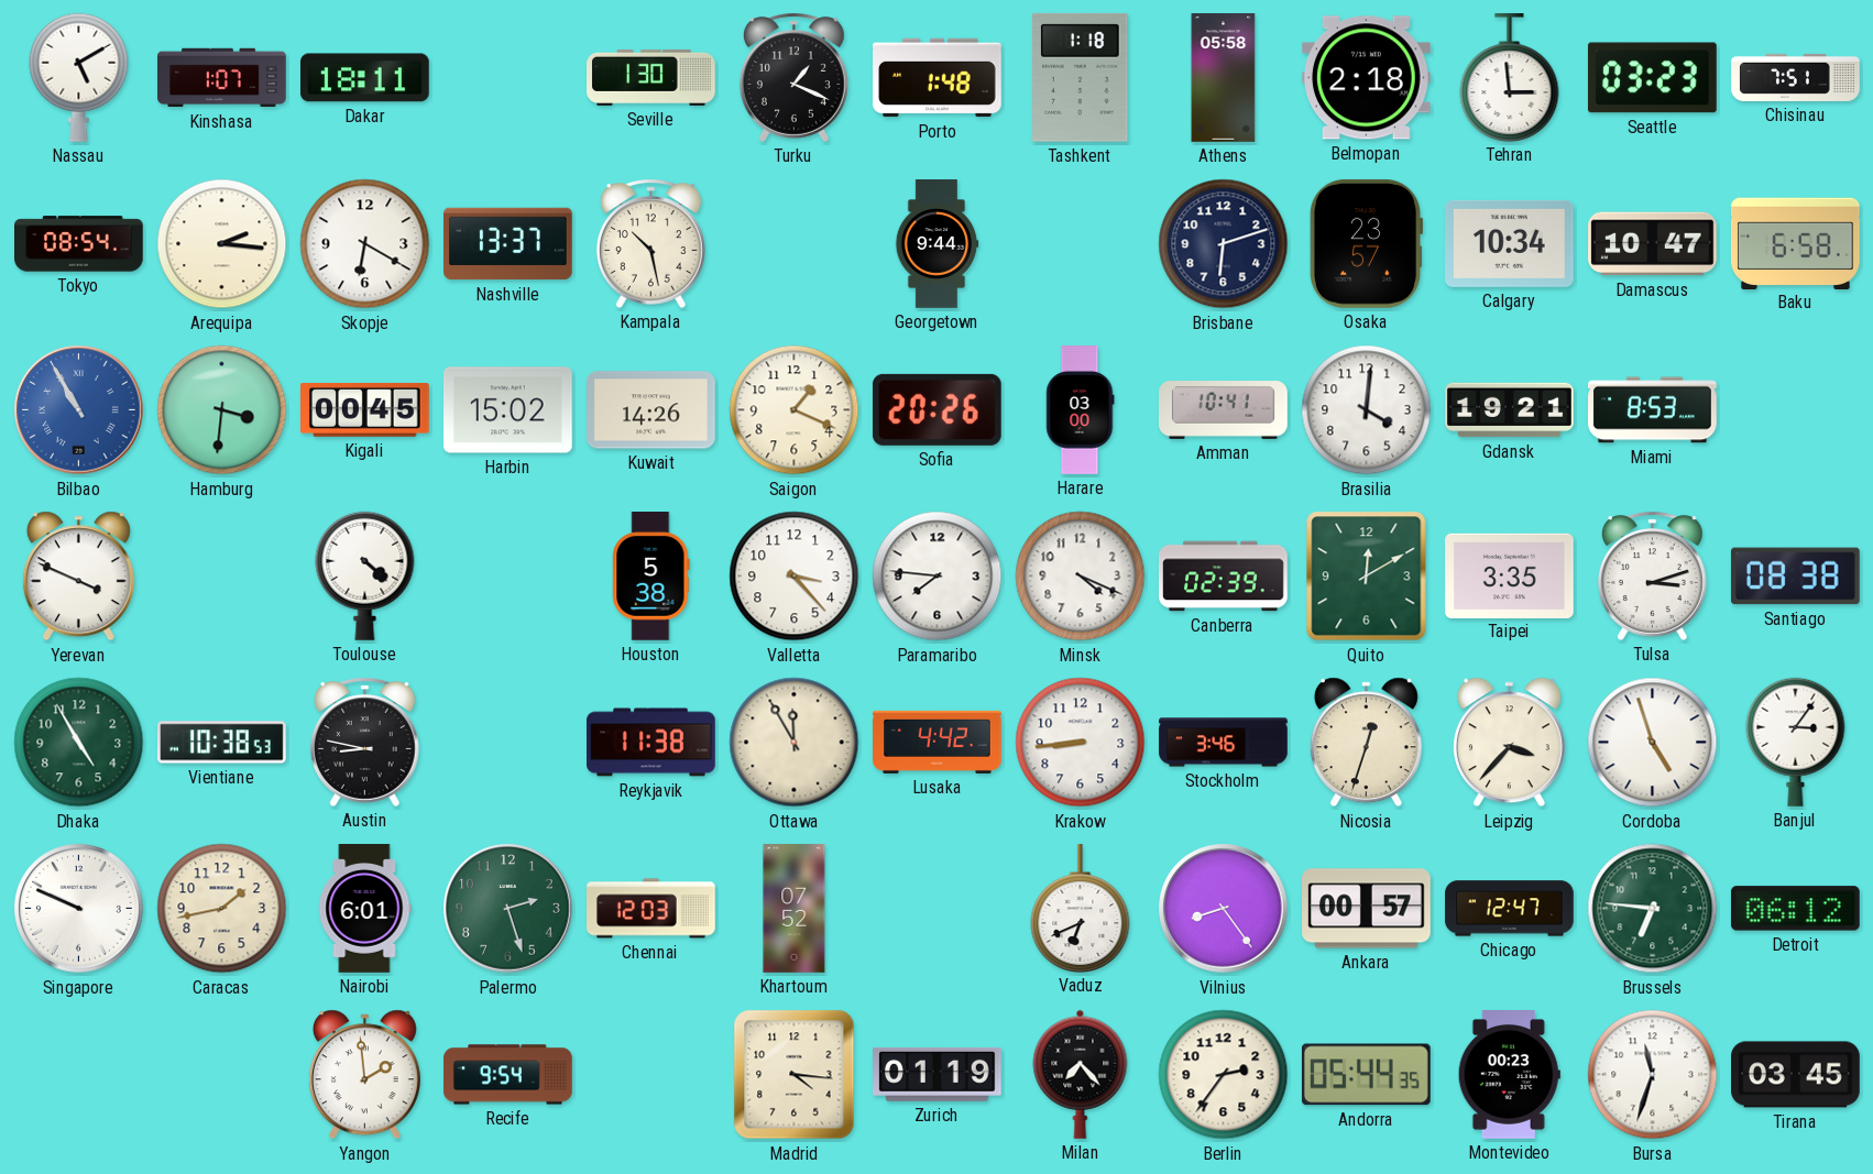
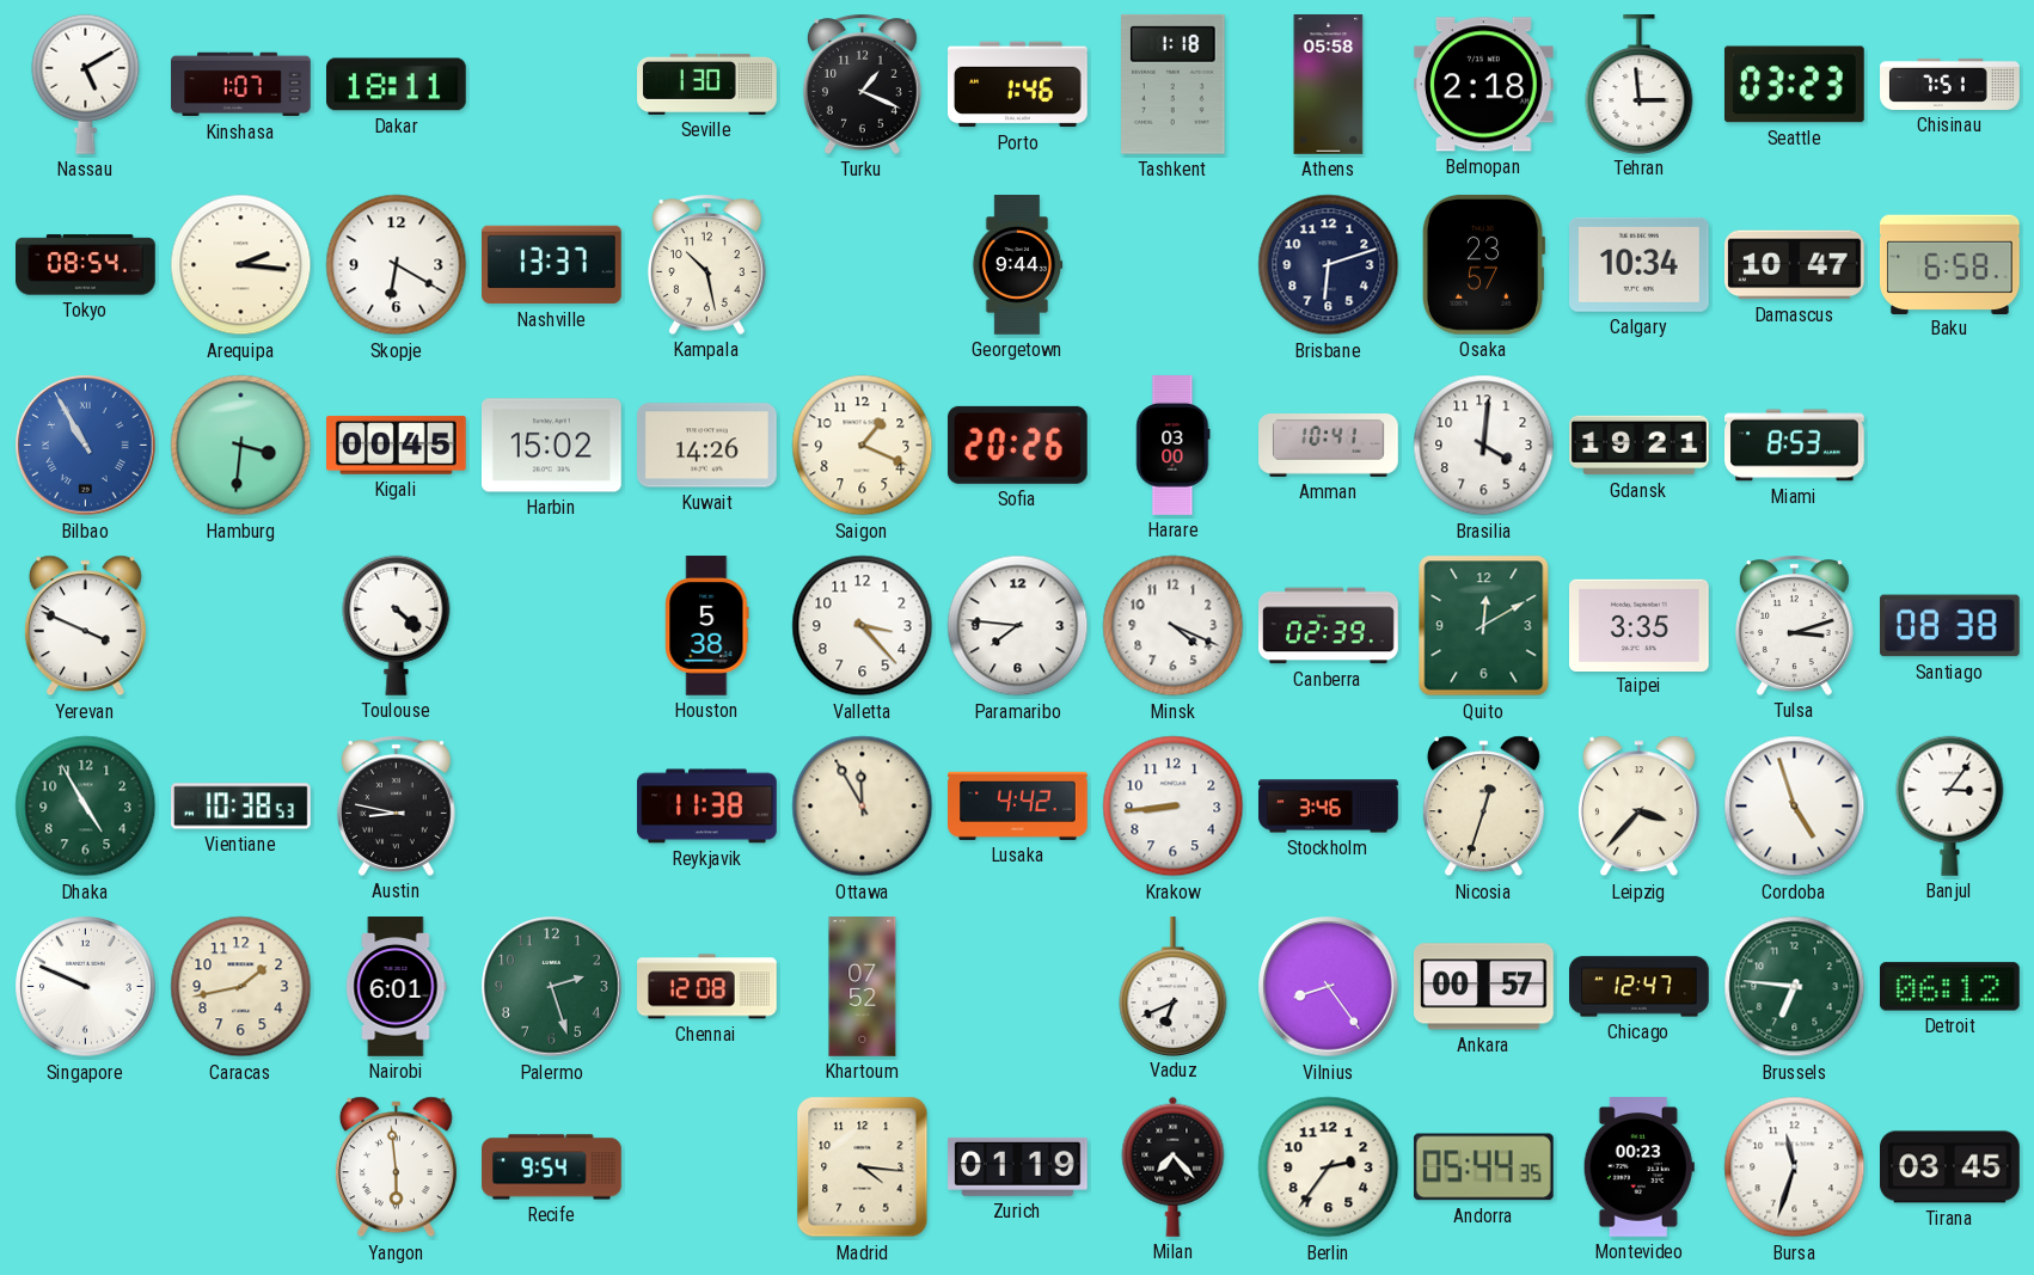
Porto: 1:48 -> 1:46 (1018, 85)
Chennai: 12:03 -> 12:08 (707, 987)
Yangon: 1:59 -> 5:59 (396, 1167)
